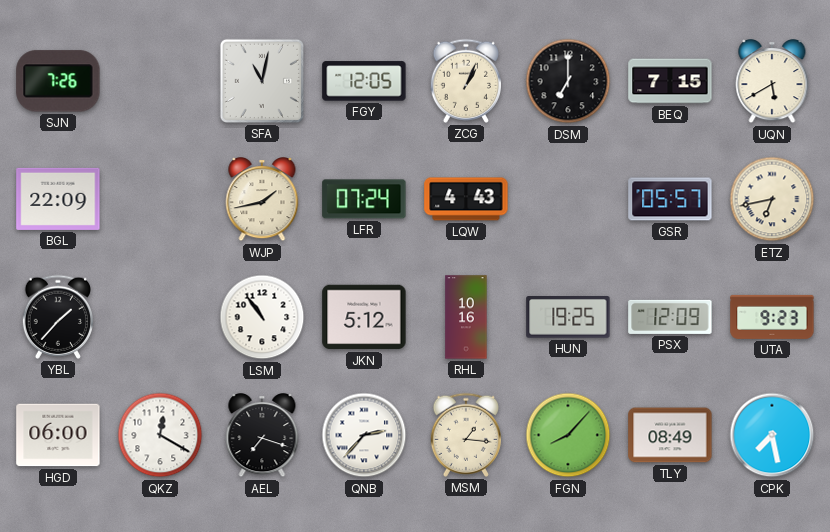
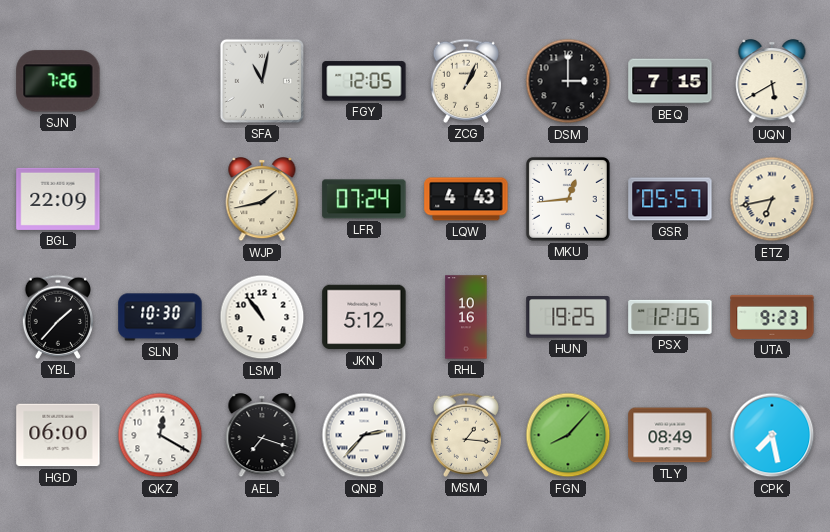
DSM: 7:00 -> 3:00 (568, 81)
MKU: none -> 12:44 (568, 199)
SLN: none -> 10:30 (160, 317)
PSX: 12:09 -> 12:05 (670, 317)
